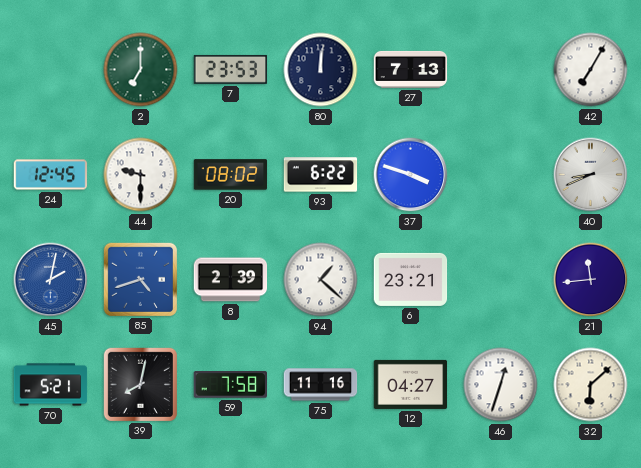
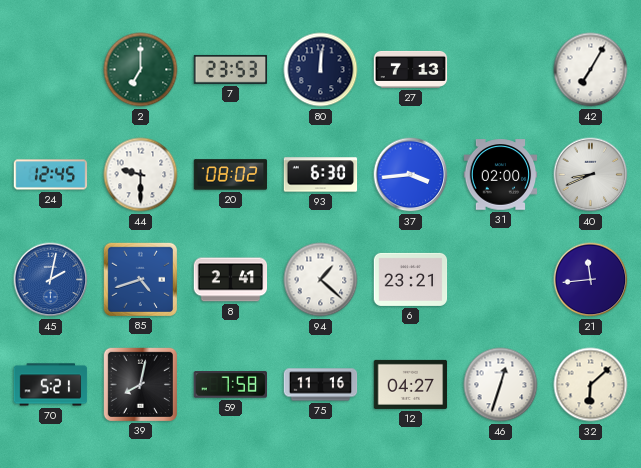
93: 6:22 -> 6:30 (321, 175)
37: 3:48 -> 3:44 (411, 175)
31: none -> 02:00 (501, 175)
8: 2:39 -> 2:41 (231, 280)
